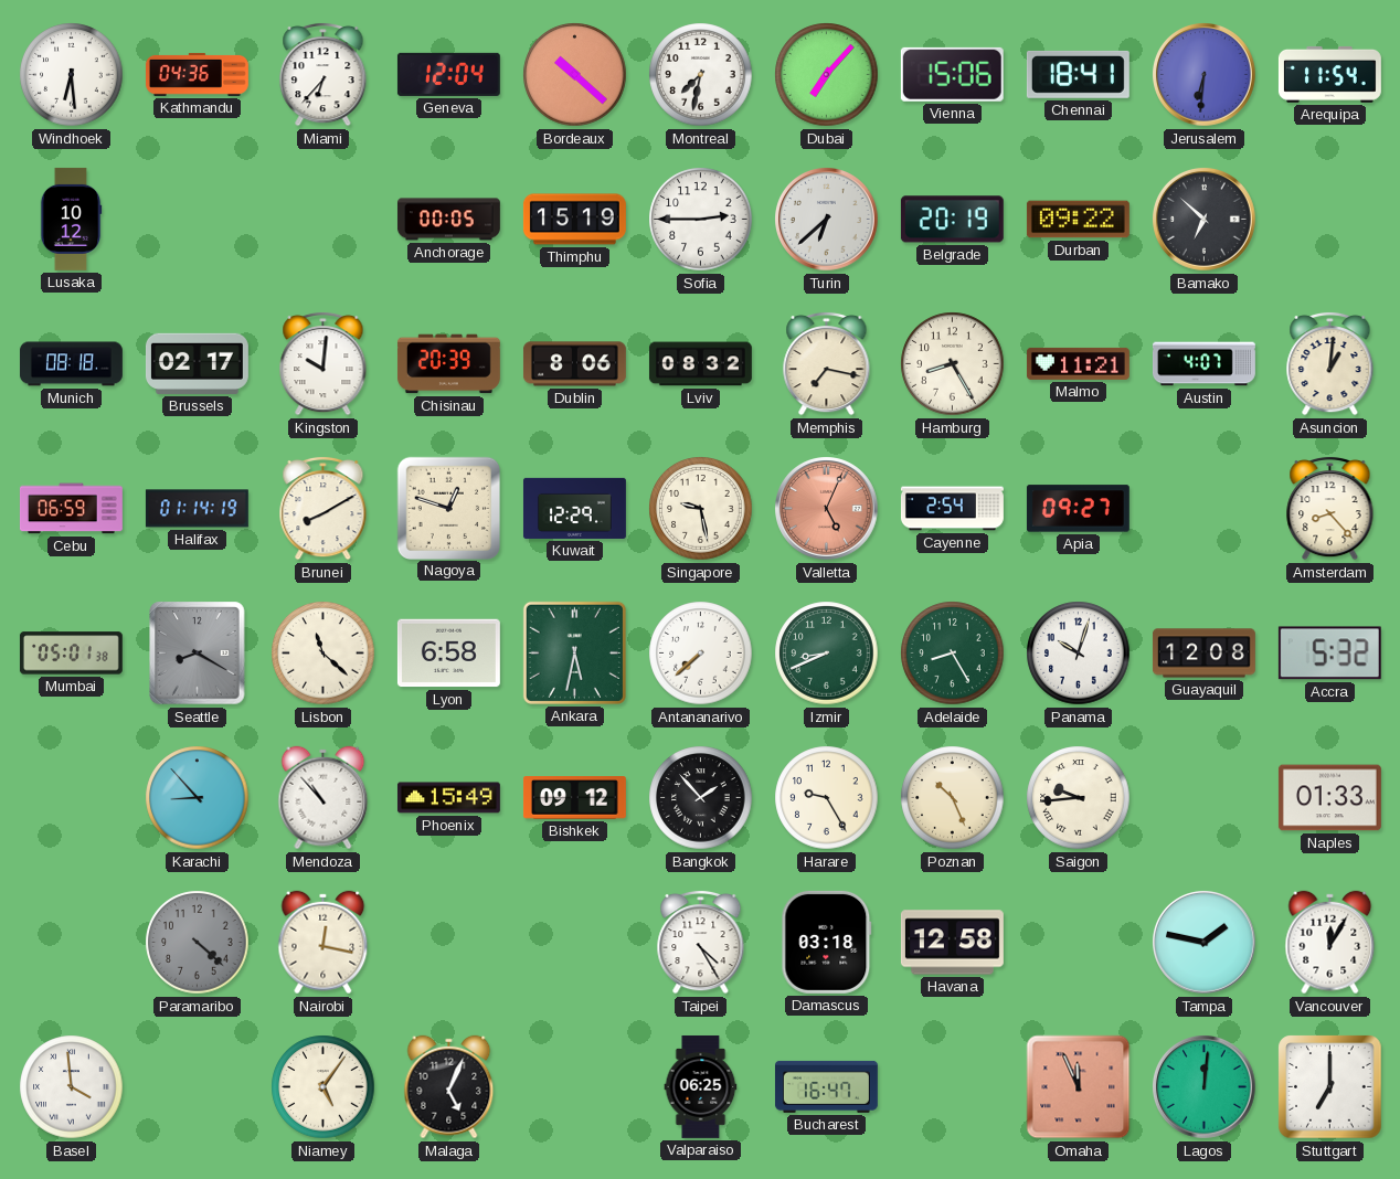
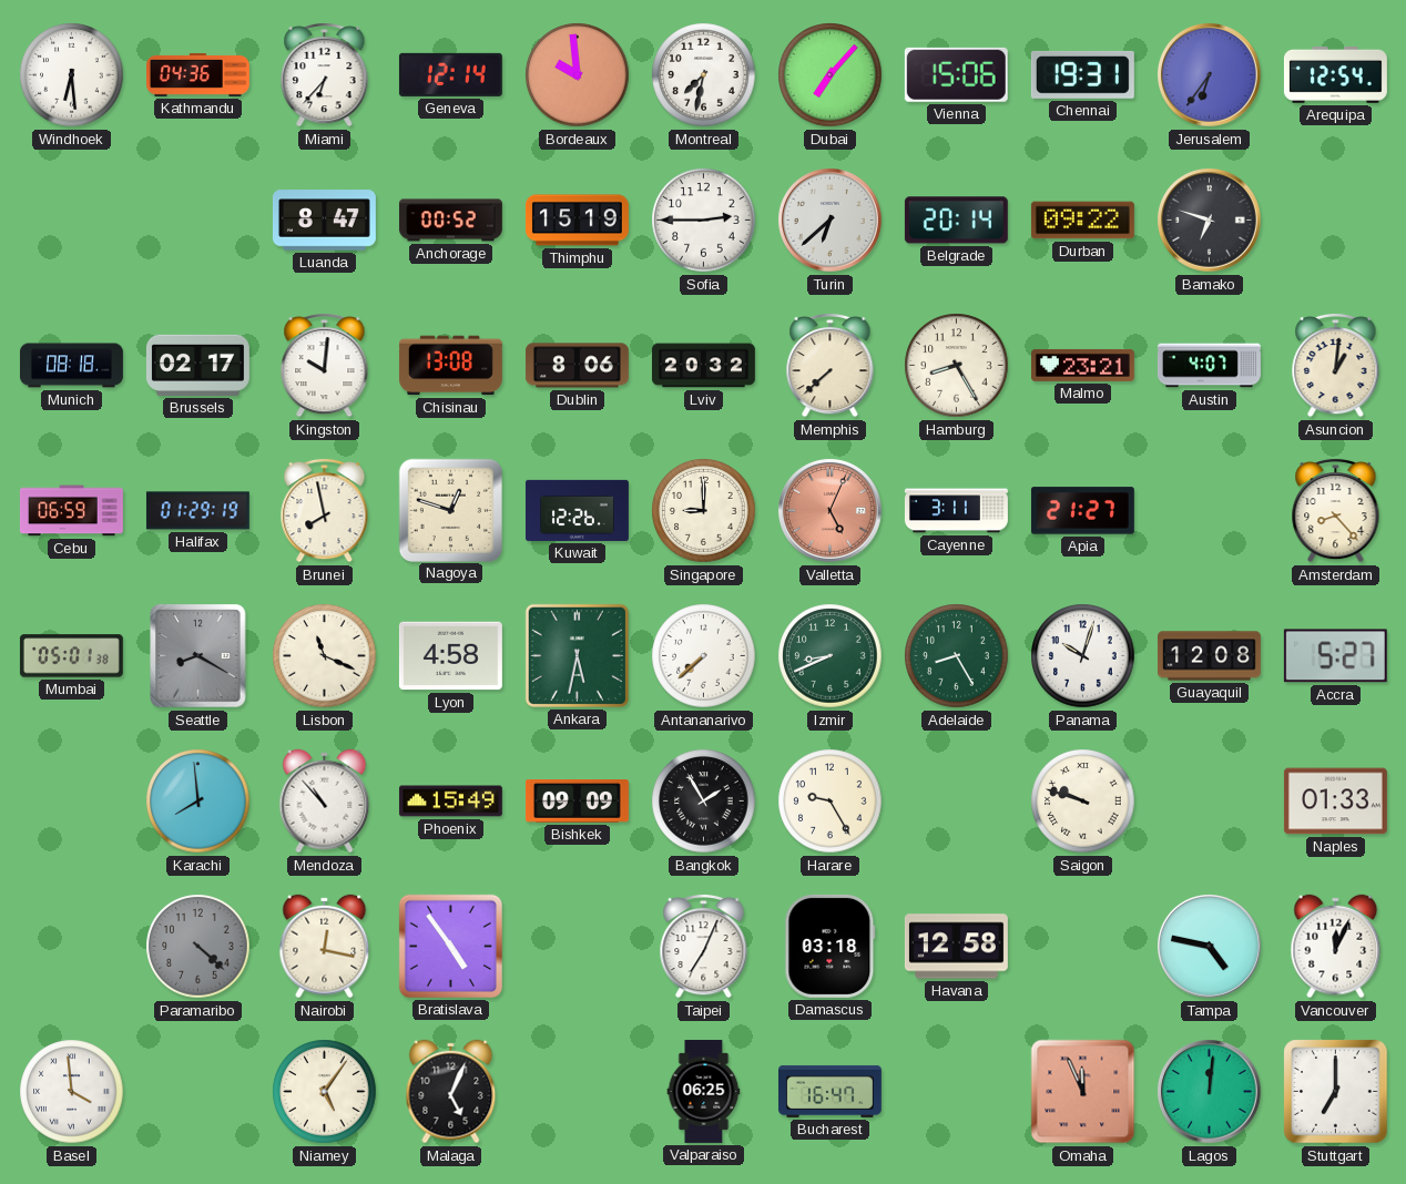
Geneva: 12:04 -> 12:14 (450, 74)
Bordeaux: 10:22 -> 9:59 (578, 75)
Chennai: 18:41 -> 19:31 (1082, 74)
Jerusalem: 6:31 -> 6:36 (1210, 75)
Arequipa: 11:54 -> 12:54 (1335, 74)
Lusaka: 10:12 -> none (71, 219)
Luanda: none -> 8:47 (324, 221)
Anchorage: 00:05 -> 00:52 (450, 221)
Belgrade: 20:19 -> 20:14 (956, 221)
Bamako: 6:52 -> 6:48 (1210, 221)
Chisinau: 20:39 -> 13:08 (450, 366)
Lviv: 08:32 -> 20:32 (703, 366)
Memphis: 7:17 -> 7:38 (831, 365)
Malmo: 11:21 -> 23:21 (1082, 365)
Halifax: 01:14 -> 01:29 (197, 511)
Brunei: 8:10 -> 7:58 (325, 510)
Kuwait: 12:29 -> 12:26 (577, 510)
Singapore: 9:28 -> 9:00 (704, 511)
Cayenne: 2:54 -> 3:11 (956, 511)
Apia: 09:27 -> 21:27 (1082, 511)
Lisbon: 11:22 -> 11:19 (325, 656)
Lyon: 6:58 -> 4:58 (450, 656)
Accra: 5:32 -> 5:27 (1335, 656)
Karachi: 8:53 -> 7:59 (198, 802)
Bishkek: 09:12 -> 09:09 (577, 802)
Bangkok: 1:53 -> 1:55 (704, 802)
Poznan: 10:26 -> none (953, 798)
Saigon: 9:44 -> 9:48 (1083, 802)
Bratislava: none -> 4:54 (450, 946)
Taipei: 4:25 -> 7:04 (704, 946)
Tampa: 1:47 -> 4:47 (1210, 947)
Vancouver: 12:05 -> 12:04 (1336, 947)
